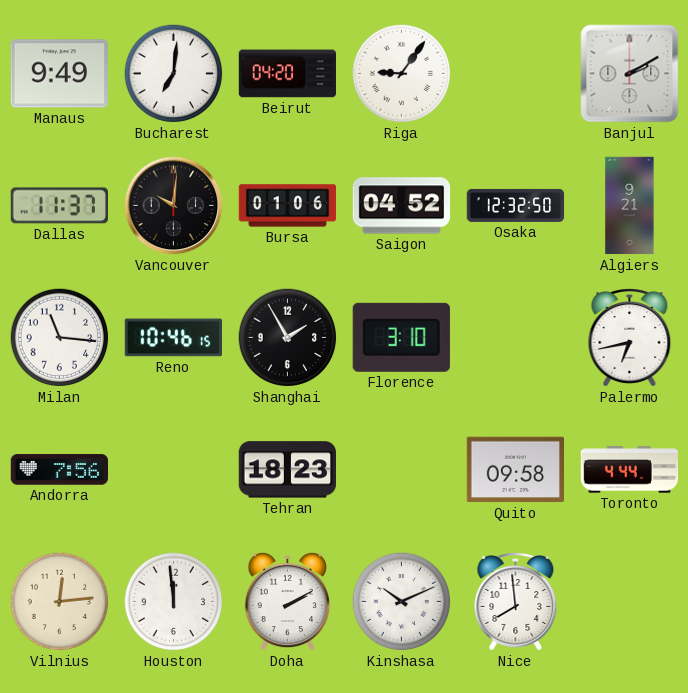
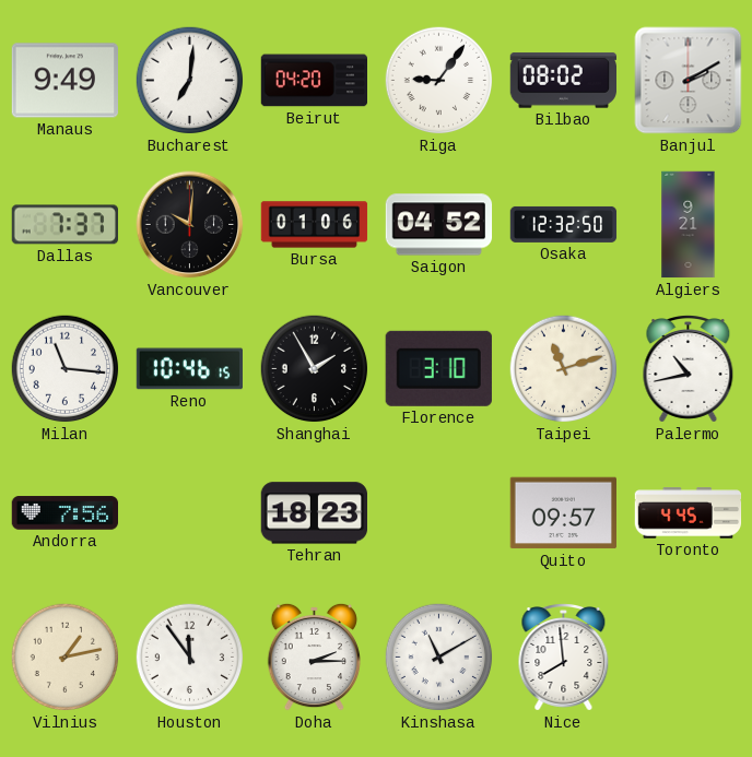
Bilbao: none -> 08:02 (563, 81)
Dallas: 11:37 -> 7:37 (64, 225)
Taipei: none -> 11:12 (564, 369)
Palermo: 6:43 -> 10:43 (689, 369)
Quito: 09:58 -> 09:57 (563, 513)
Toronto: 4:44 -> 4:45 (689, 513)
Vilnius: 12:14 -> 1:13 (66, 658)
Houston: 11:59 -> 11:54 (190, 658)
Doha: 2:10 -> 2:15 (314, 657)
Kinshasa: 10:11 -> 11:10 (439, 658)
